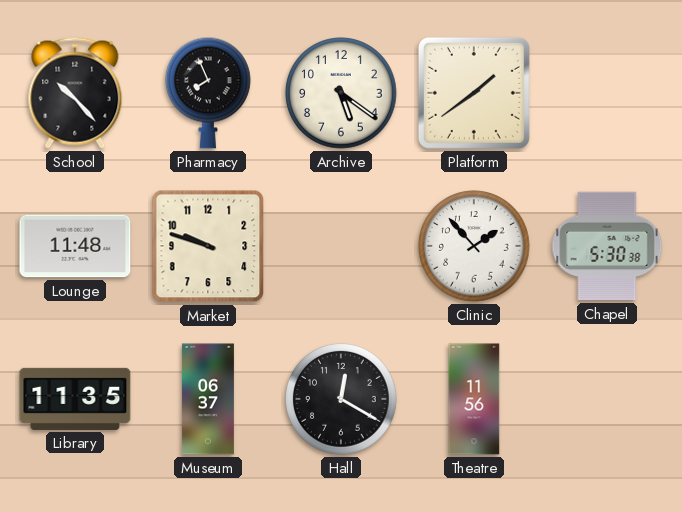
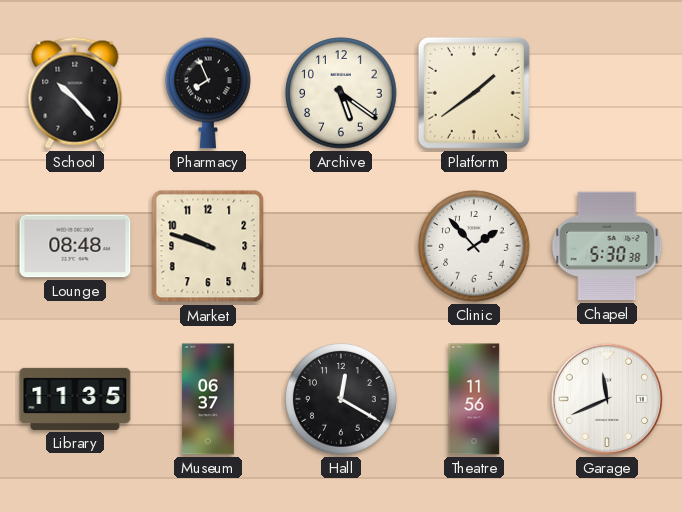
Lounge: 11:48 -> 08:48 (75, 246)
Garage: none -> 11:41 (607, 399)
